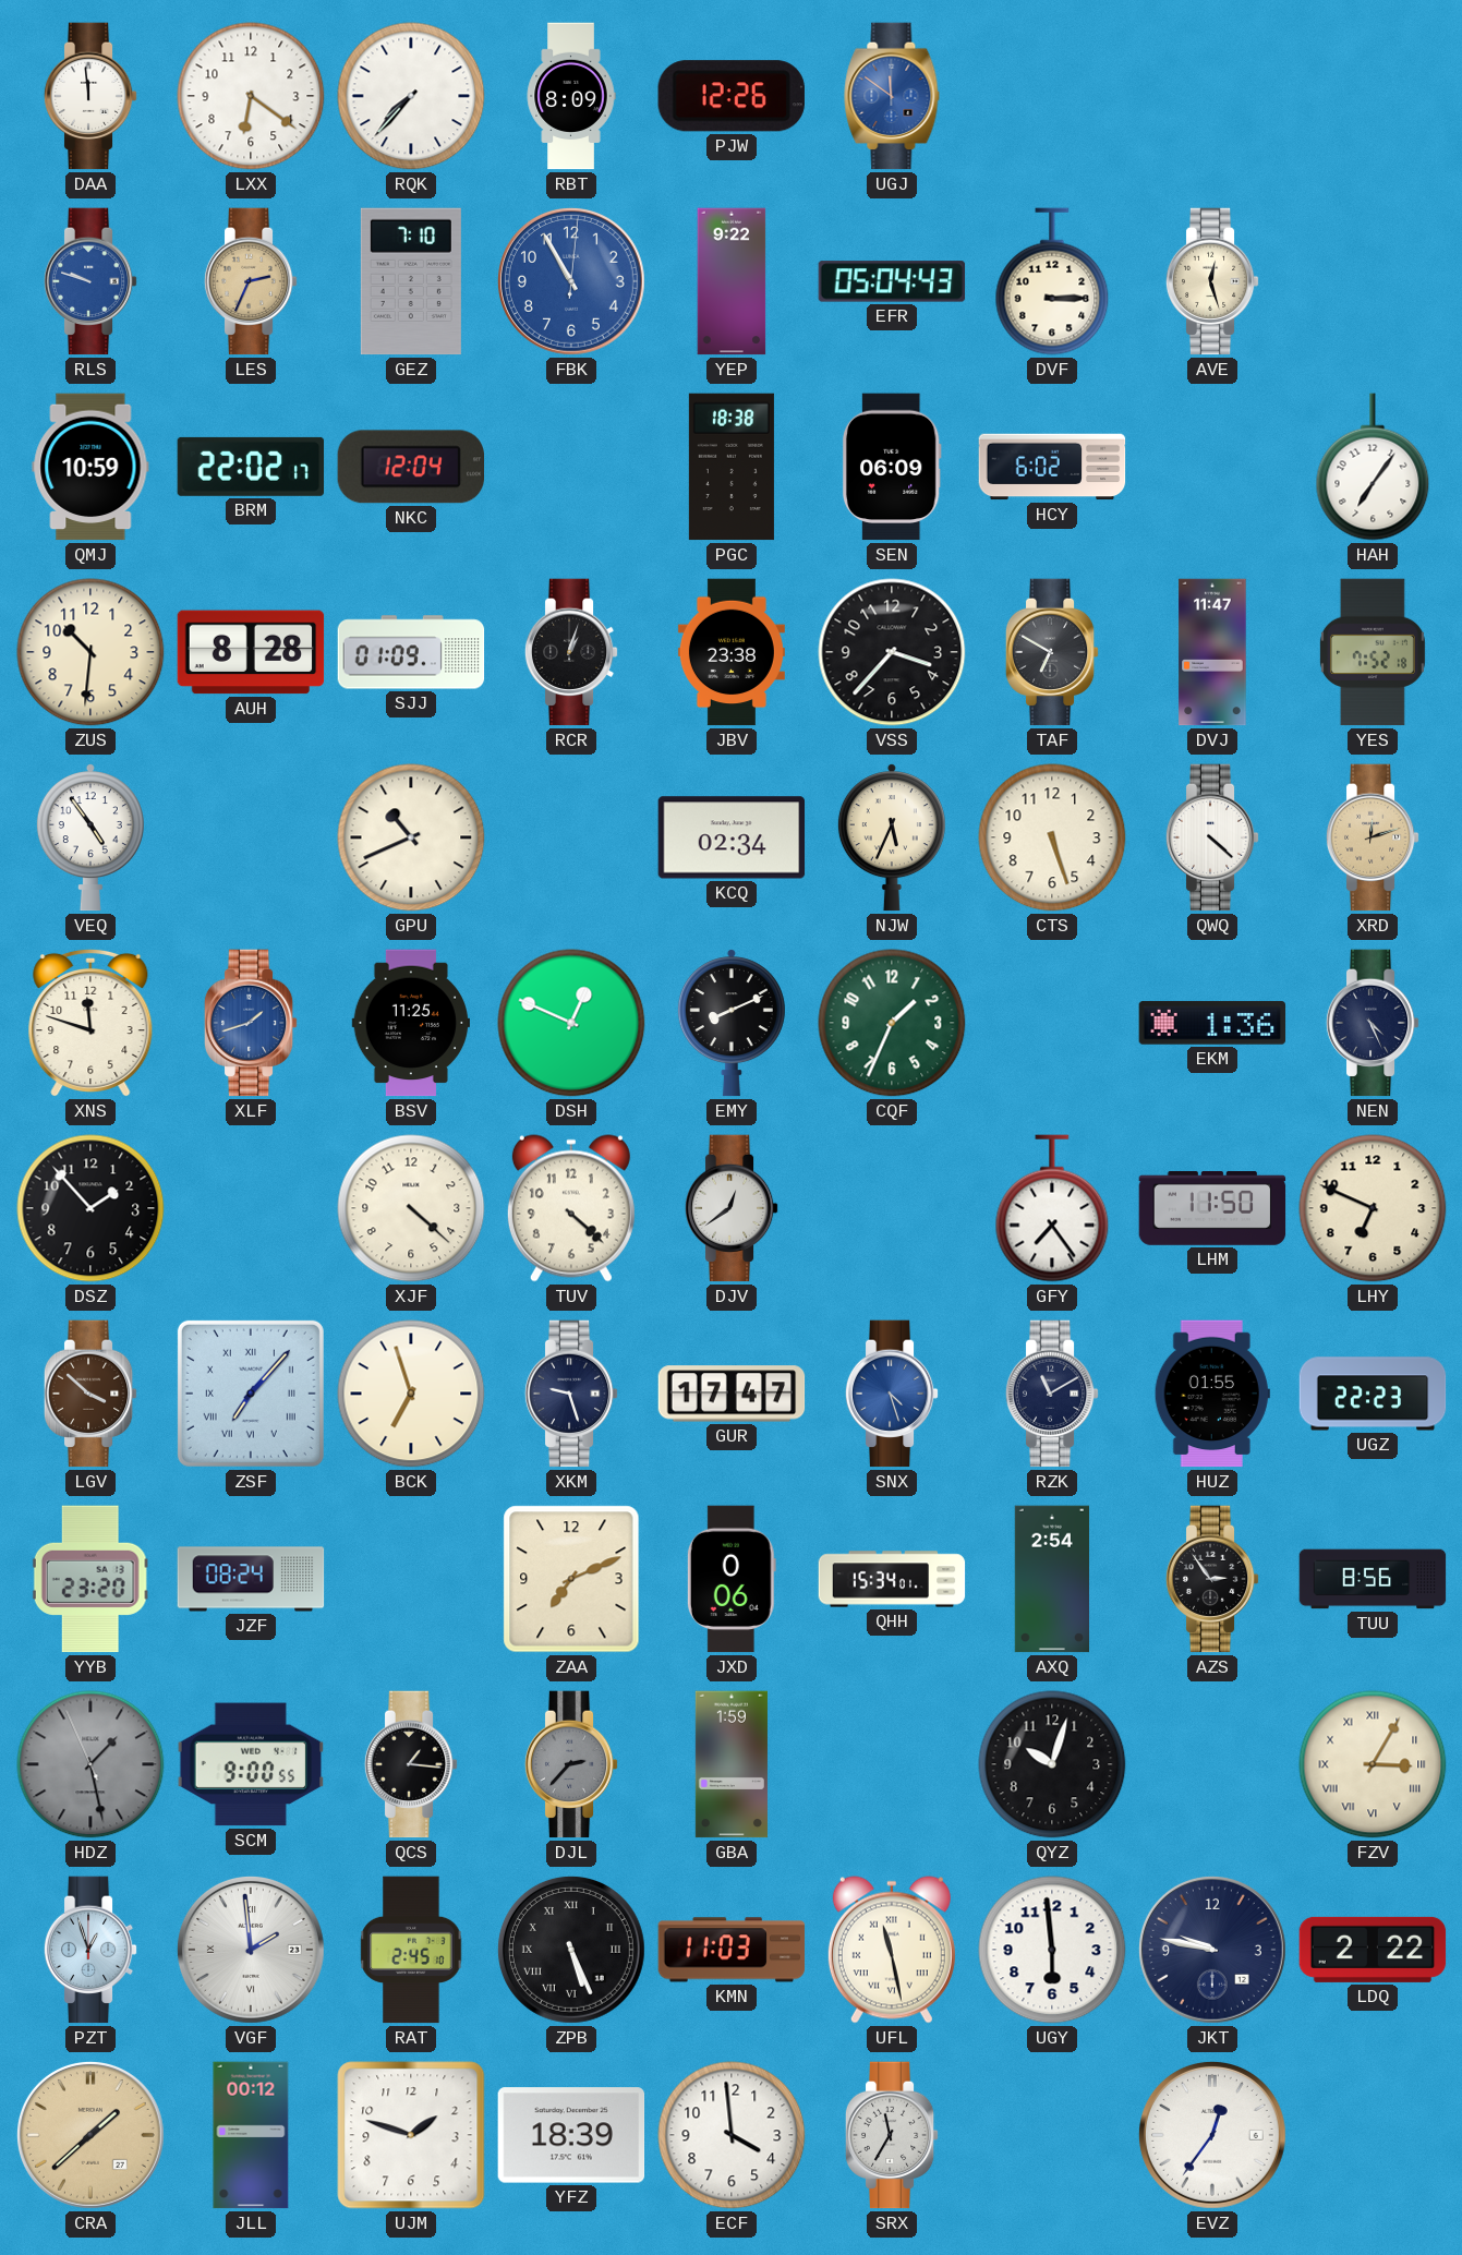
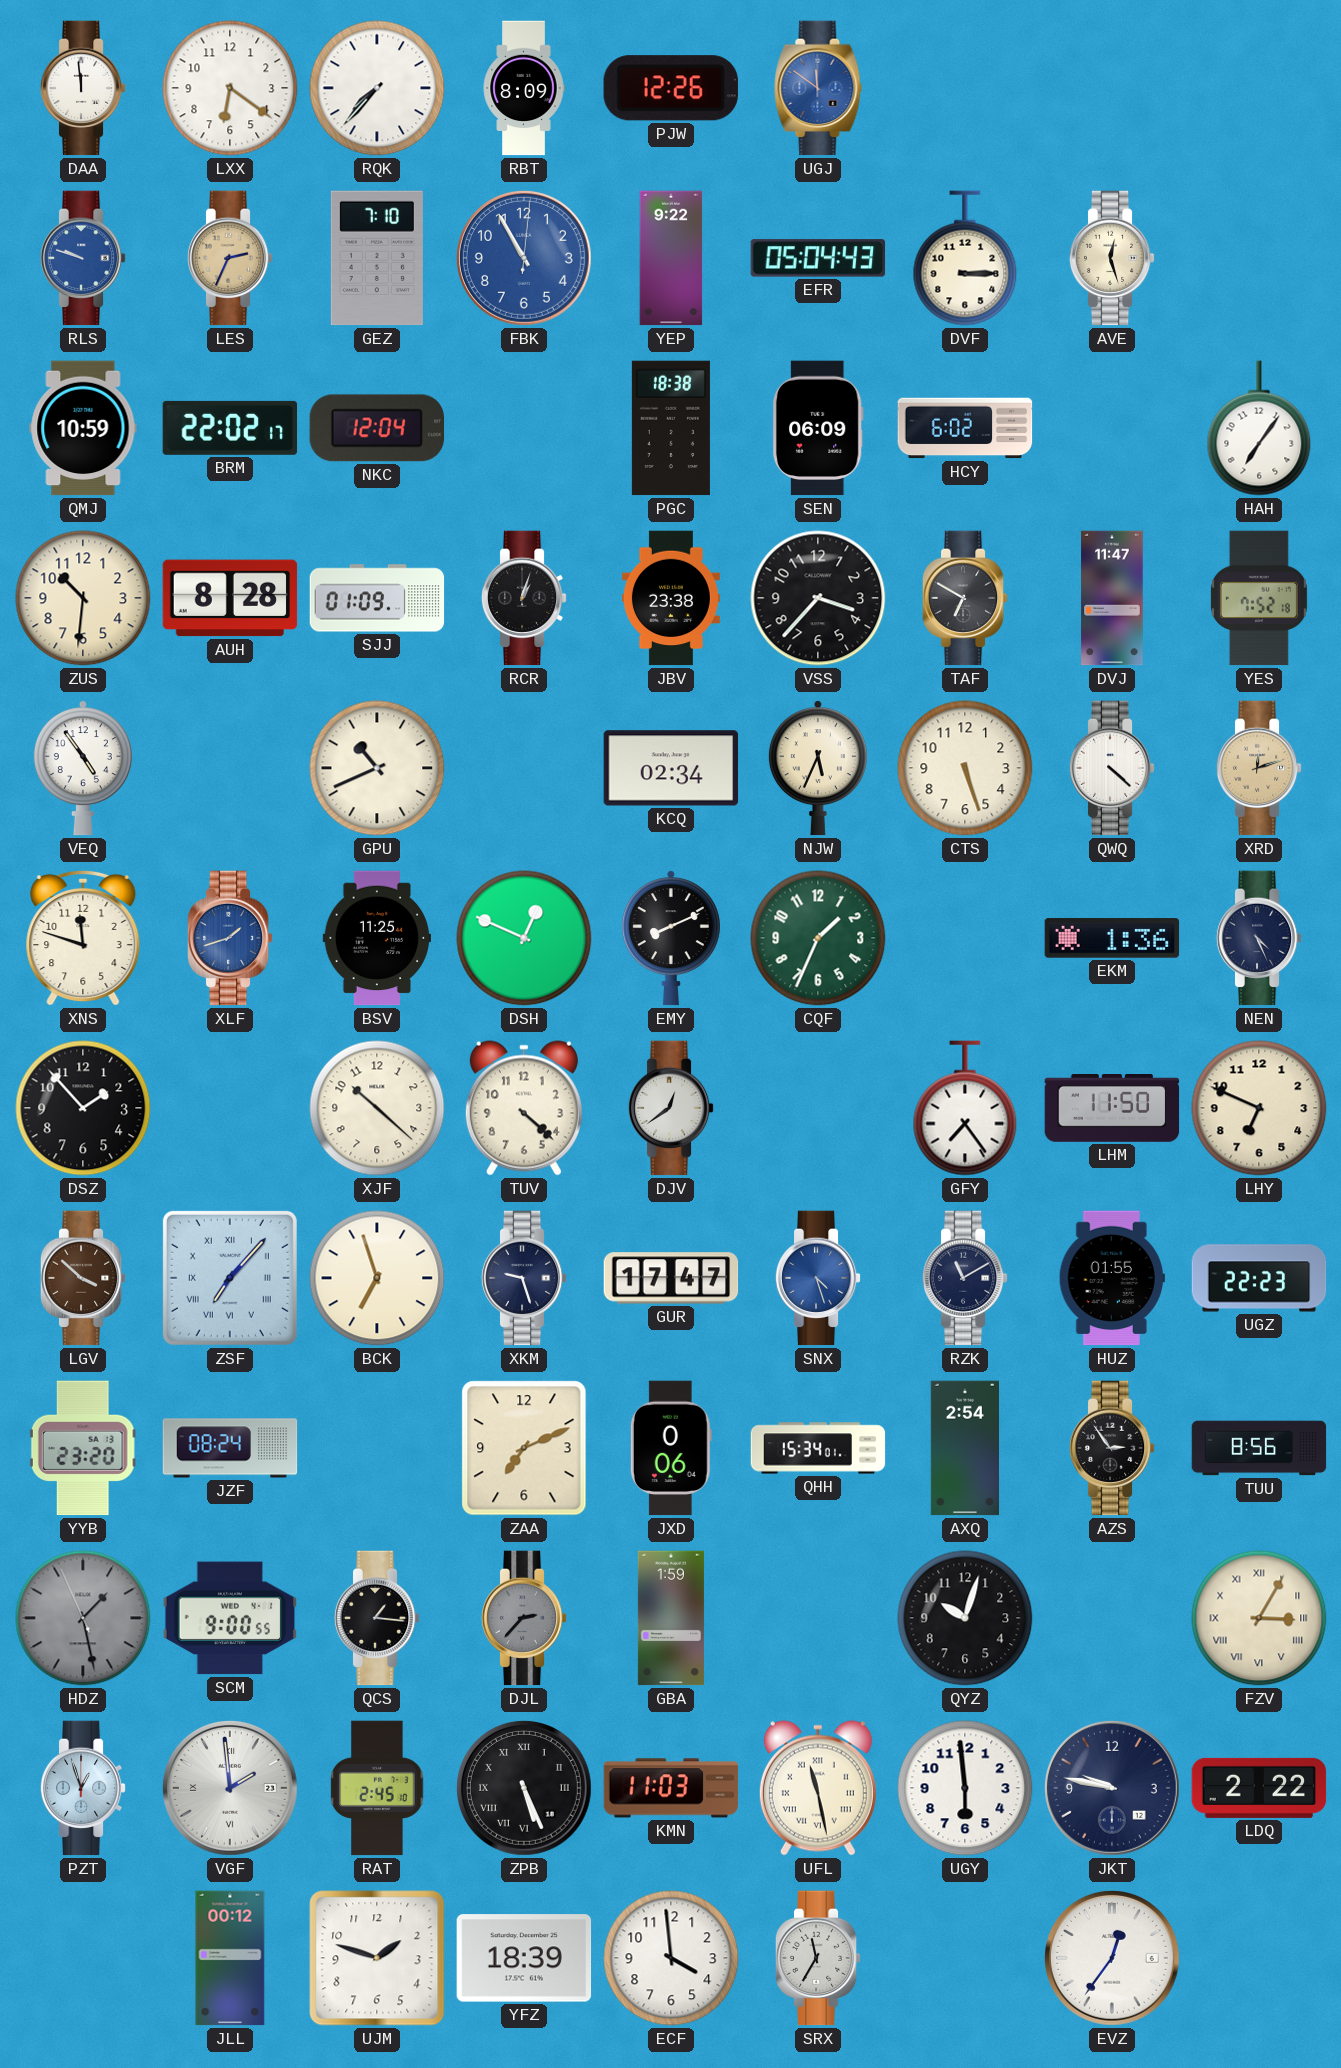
XJF: 4:22 -> 10:22 (377, 1108)
CRA: 1:38 -> none (90, 2135)
